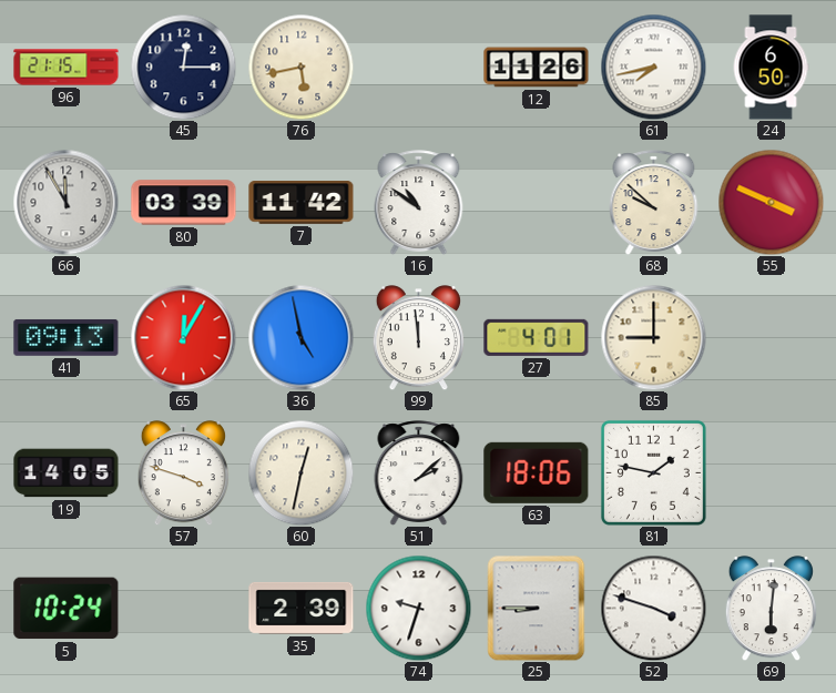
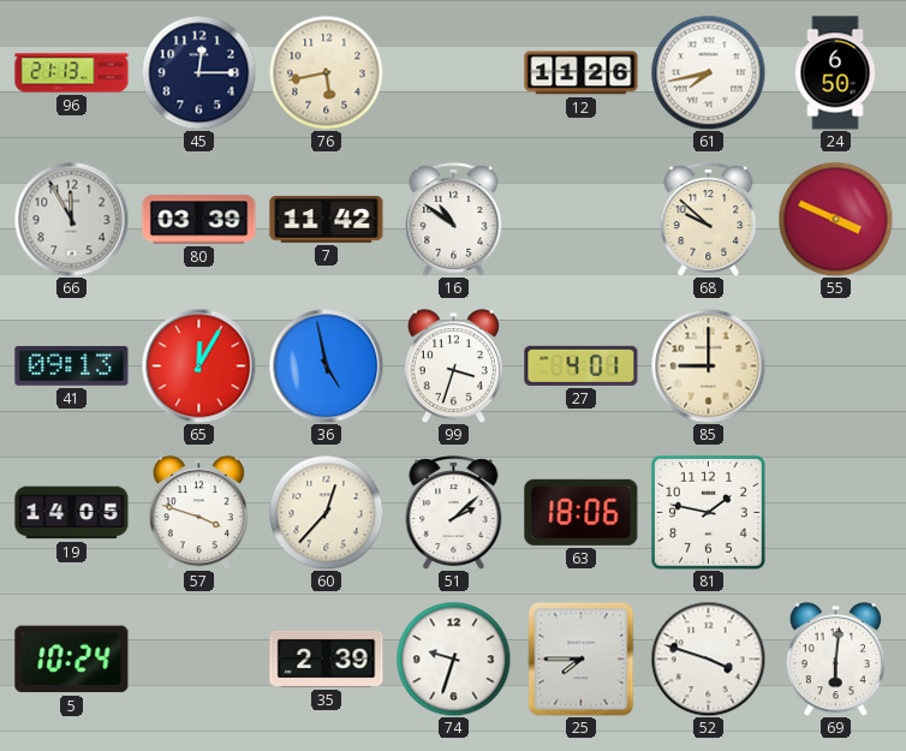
96: 21:15 -> 21:13 (72, 73)
99: 11:59 -> 3:33 (453, 366)
60: 12:32 -> 12:37 (326, 512)
25: 8:45 -> 7:45 (582, 658)
